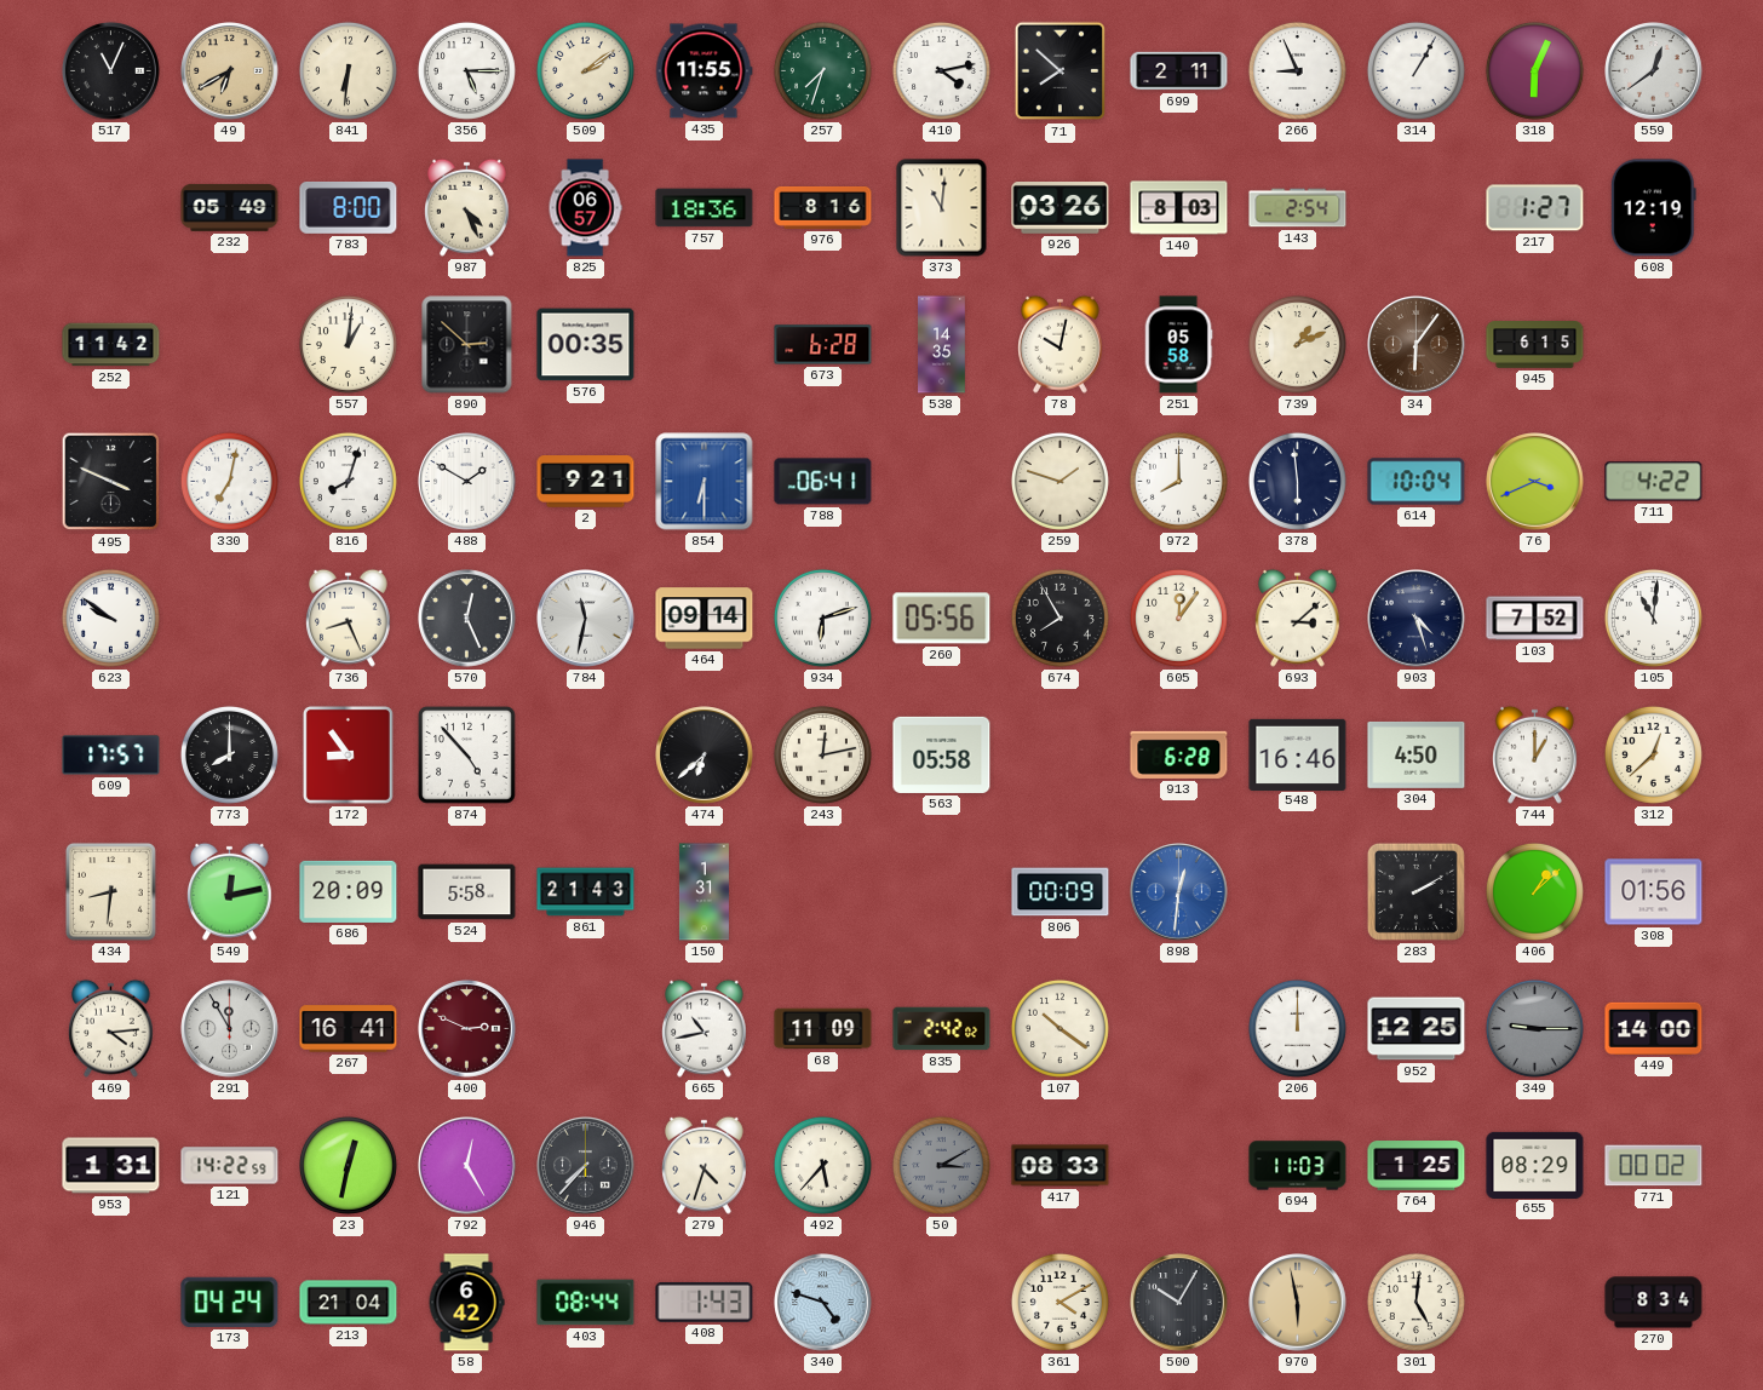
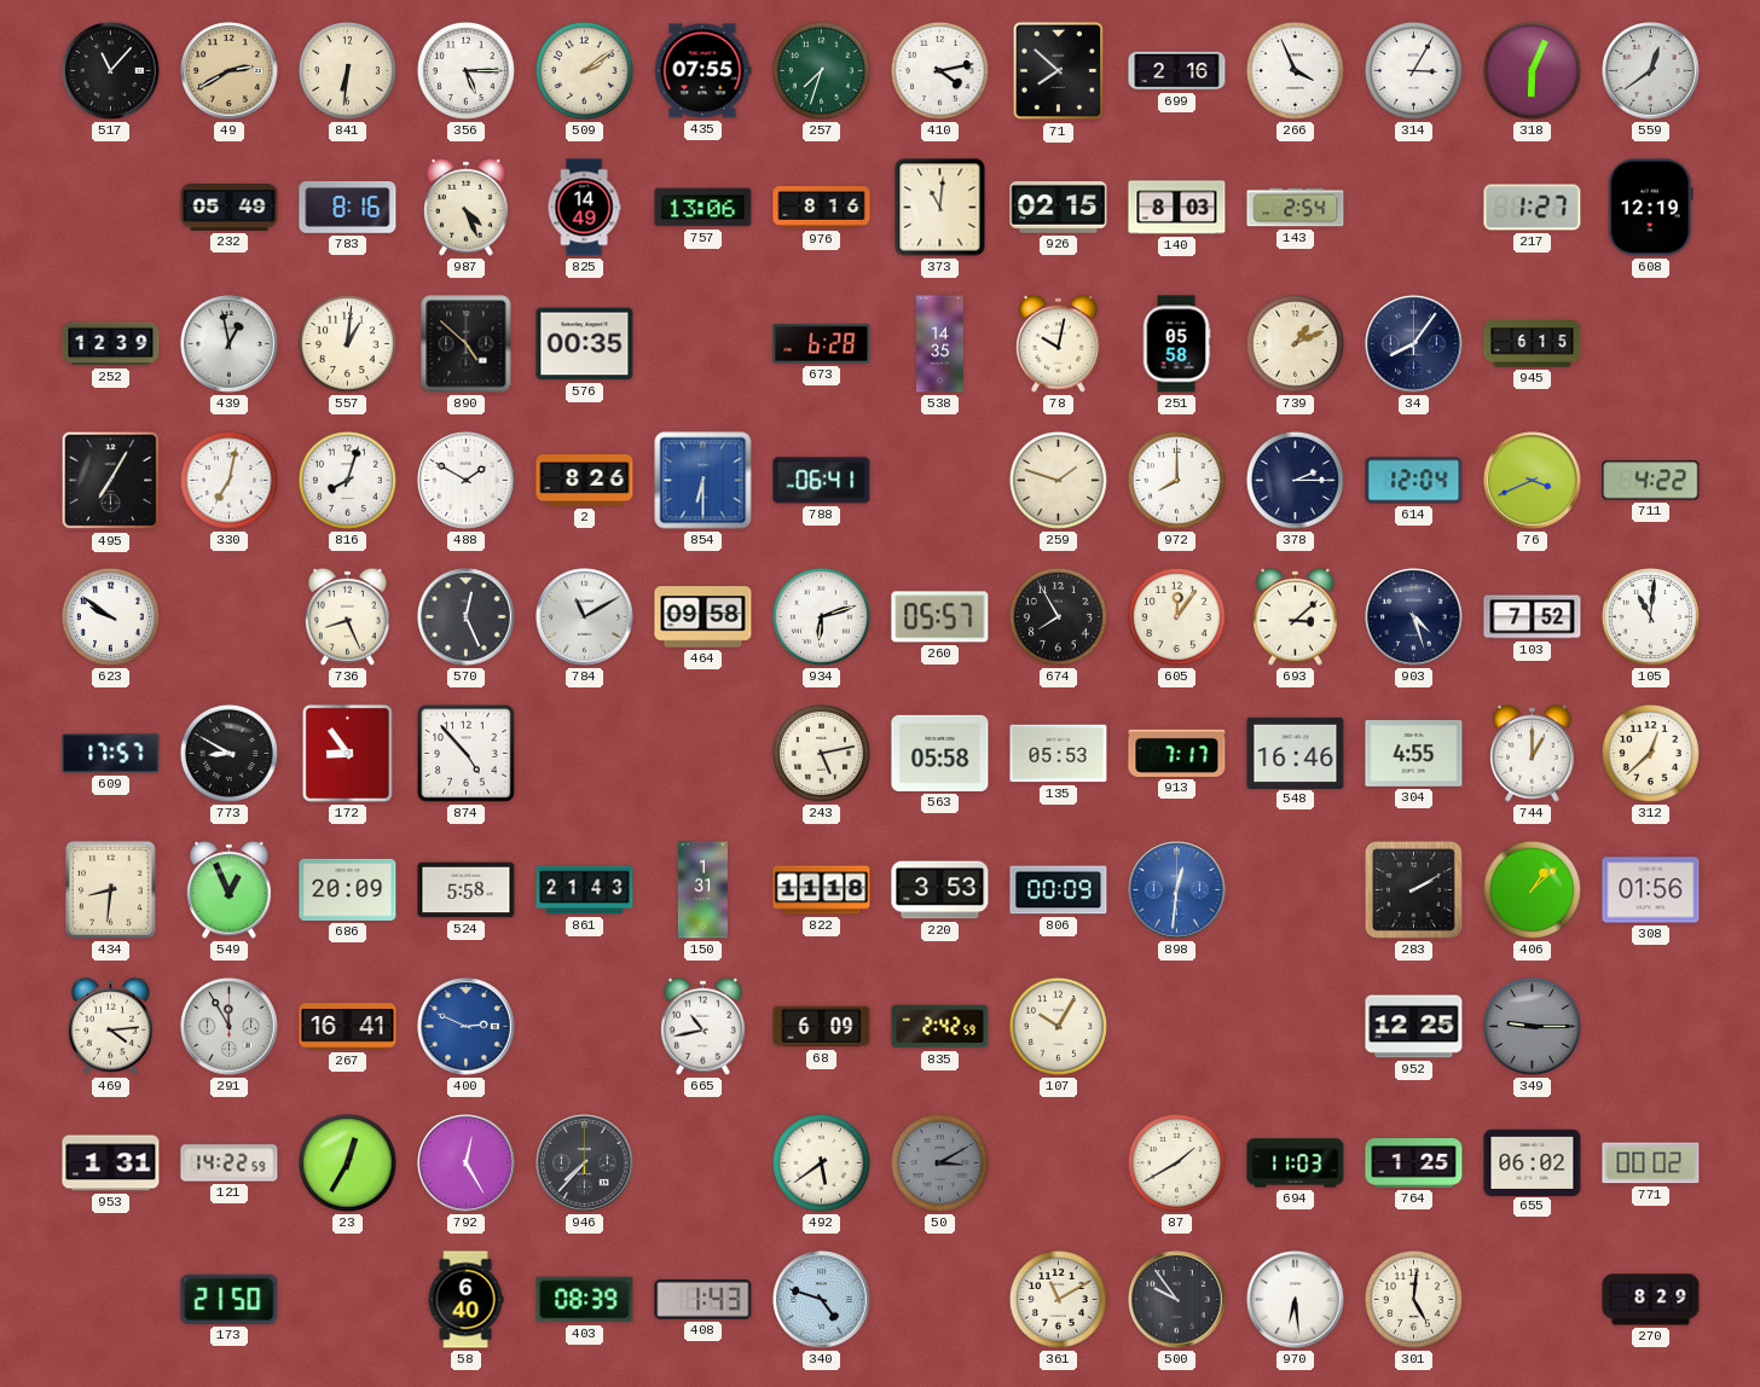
517: 11:04 -> 11:07 (111, 71)
49: 6:40 -> 2:40 (230, 71)
435: 11:55 -> 07:55 (702, 71)
699: 2:11 -> 2:16 (1177, 71)
266: 8:56 -> 3:56 (1295, 70)
314: 1:05 -> 3:05 (1413, 70)
783: 8:00 -> 8:16 (348, 208)
825: 06:57 -> 14:49 (584, 208)
757: 18:36 -> 13:06 (704, 208)
926: 03:26 -> 02:15 (1059, 208)
252: 11:42 -> 12:39 (111, 344)
439: none -> 12:58 (230, 344)
890: 2:52 -> 4:52 (467, 344)
34: 6:06 -> 8:06 (1414, 344)
34 dial: brown -> navy (1414, 344)
495: 3:49 -> 7:05 (111, 481)
2: 9:21 -> 8:26 (585, 481)
378: 5:59 -> 2:15 (1295, 480)
614: 10:04 -> 12:04 (1414, 481)
784: 11:32 -> 11:10 (585, 617)
464: 09:14 -> 09:58 (704, 617)
260: 05:56 -> 05:57 (940, 617)
773: 8:00 -> 8:50 (228, 753)
474: 6:38 -> none (705, 756)
243: 12:13 -> 5:13 (821, 753)
135: none -> 05:53 (1059, 754)
913: 6:28 -> 7:17 (1177, 753)
304: 4:50 -> 4:55 (1414, 753)
549: 12:13 -> 12:56 (230, 889)
822: none -> 11:18 (822, 890)
220: none -> 3:53 (940, 890)
400 dial: burgundy -> blue (467, 1027)
68: 11:09 -> 6:09 (822, 1027)
835: 2:42:02 -> 2:42:59 (940, 1027)
107: 10:21 -> 10:05 (1058, 1026)
206: 12:00 -> none (1297, 1028)
449: 14:00 -> none (1654, 1028)
23: 12:32 -> 12:35 (347, 1162)
279: 4:33 -> none (705, 1165)
492: 5:37 -> 5:39 (821, 1162)
417: 08:33 -> none (1061, 1166)
87: none -> 1:40 (1176, 1162)
655: 08:29 -> 06:02 (1533, 1162)
173: 04:24 -> 21:50 (230, 1299)
213: 21:04 -> none (349, 1303)
58: 6:42 -> 6:40 (465, 1300)
403: 08:44 -> 08:39 (585, 1300)
361: 4:10 -> 11:10 (1058, 1299)
500: 10:05 -> 9:54 (1177, 1300)
970: 5:58 -> 6:29 (1296, 1300)
970 dial: champagne -> white (1296, 1300)
270: 8:34 -> 8:29 (1651, 1300)
